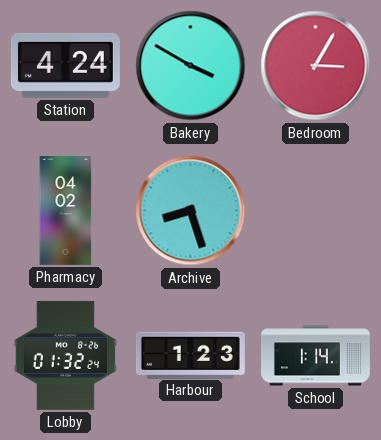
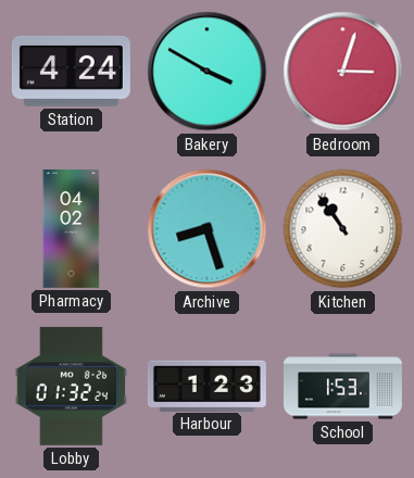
Bedroom: 3:05 -> 3:03 (343, 72)
Kitchen: none -> 10:54 (343, 229)
School: 1:14 -> 1:53 (343, 387)
